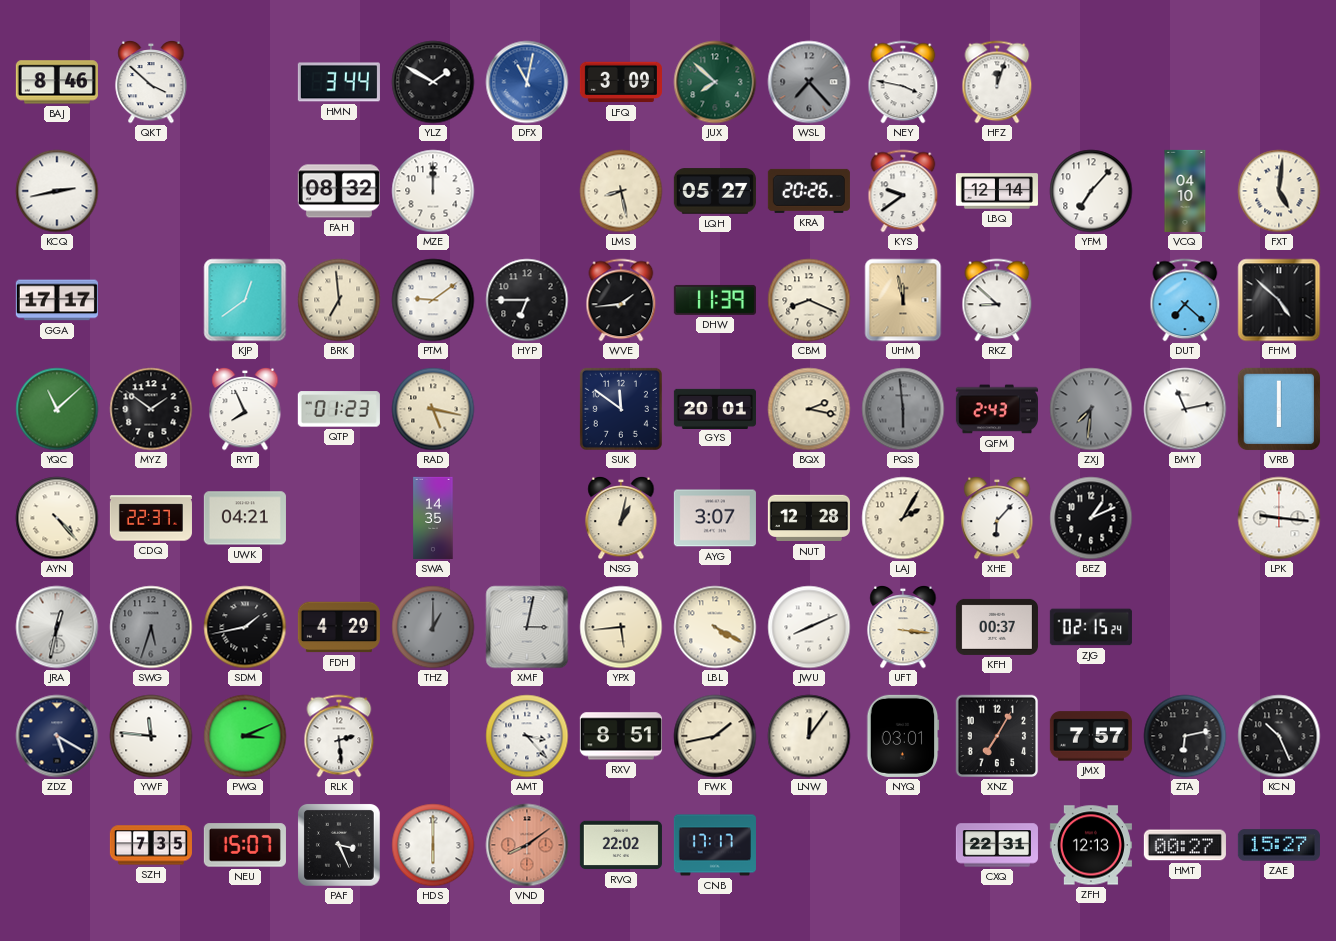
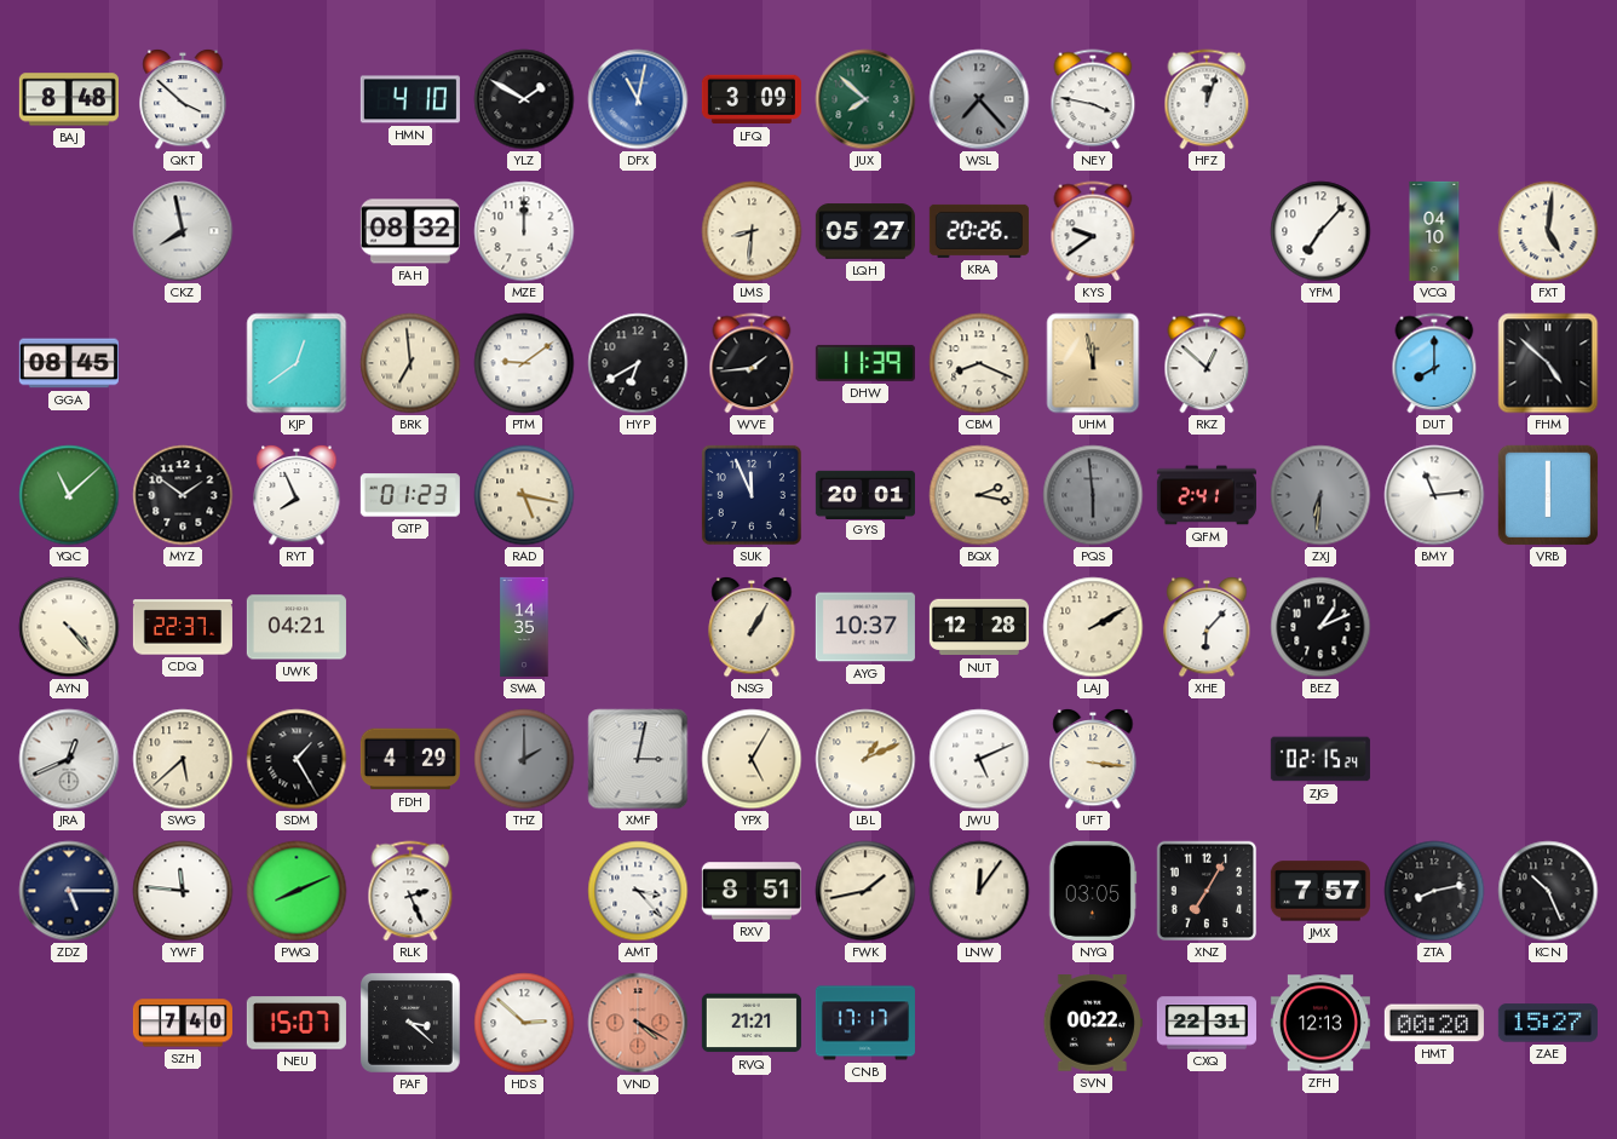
BAJ: 8:46 -> 8:48 (69, 99)
HMN: 3:44 -> 4:10 (410, 99)
KCQ: 2:43 -> none (57, 191)
CKZ: none -> 7:58 (183, 231)
LMS: 8:28 -> 8:31 (752, 231)
LBQ: 12:14 -> none (997, 191)
GGA: 17:17 -> 08:45 (69, 363)
HYP: 6:45 -> 6:40 (638, 363)
RKZ: 8:52 -> 12:52 (1207, 363)
DUT: 7:22 -> 8:00 (1434, 363)
SUK: 11:51 -> 11:56 (752, 495)
QFM: 2:43 -> 2:41 (1207, 495)
ZXJ: 7:31 -> 6:31 (1320, 495)
BMY: 11:13 -> 11:14 (1434, 495)
NSG: 1:02 -> 1:05 (752, 627)
AYG: 3:07 -> 10:37 (865, 627)
LAJ: 2:05 -> 2:10 (1093, 627)
LPK: 9:16 -> none (1279, 518)
JRA: 12:32 -> 12:41 (69, 759)
SWG: 5:33 -> 5:38 (183, 759)
SWG dial: grey -> cream (183, 759)
SDM: 1:43 -> 1:25 (297, 759)
THZ: 1:00 -> 2:00 (524, 759)
YPX: 5:44 -> 5:05 (752, 759)
LBL: 4:20 -> 1:11 (865, 759)
JWU: 8:11 -> 5:11 (979, 759)
KFH: 00:37 -> none (997, 627)
ZDZ: 5:20 -> 5:15 (69, 891)
PWQ: 3:11 -> 8:11 (297, 891)
RLK: 2:29 -> 2:26 (410, 891)
NYQ: 03:01 -> 03:05 (1093, 891)
ZTA: 6:13 -> 8:13 (1434, 891)
SZH: 7:35 -> 7:40 (183, 1023)
PAF: 3:26 -> 3:22 (410, 1023)
HDS: 6:00 -> 2:52 (524, 1023)
VND: 8:09 -> 4:20 (638, 1023)
RVQ: 22:02 -> 21:21 (752, 1023)
SVN: none -> 00:22 (1093, 1023)
HMT: 00:27 -> 00:20 (1434, 1023)
